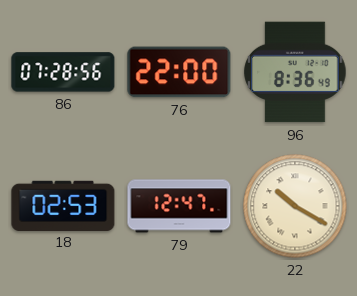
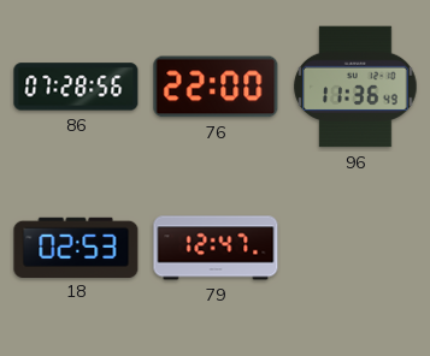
96: 8:36 -> 11:36 (355, 87)
22: 10:20 -> none (295, 206)
